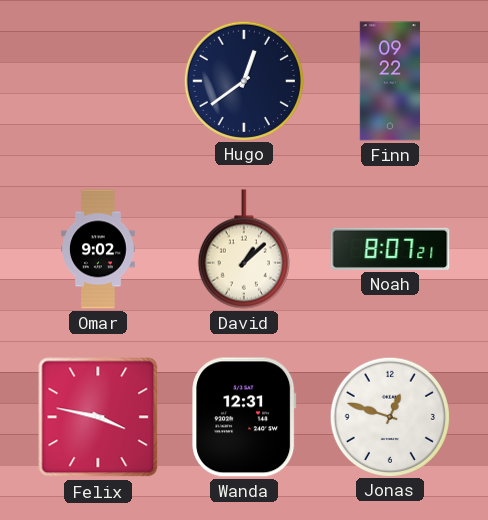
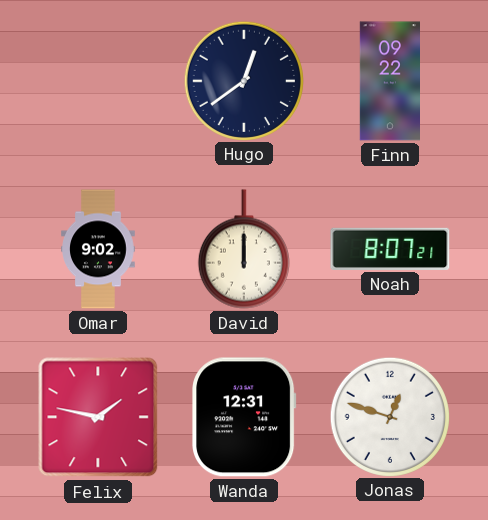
David: 1:08 -> 12:00 (244, 249)
Felix: 3:47 -> 1:47 (98, 417)
